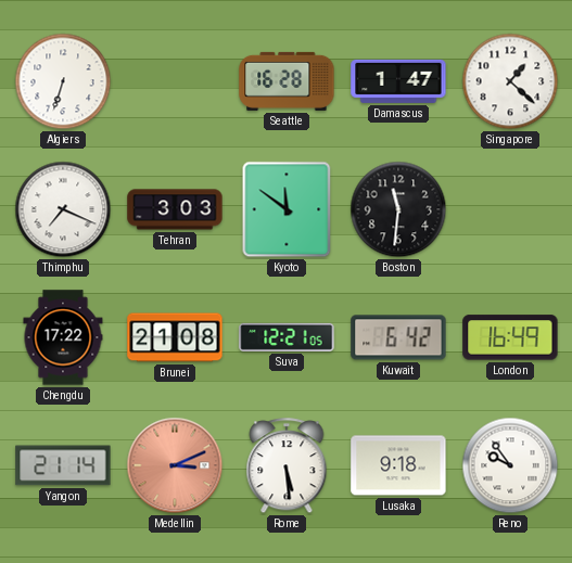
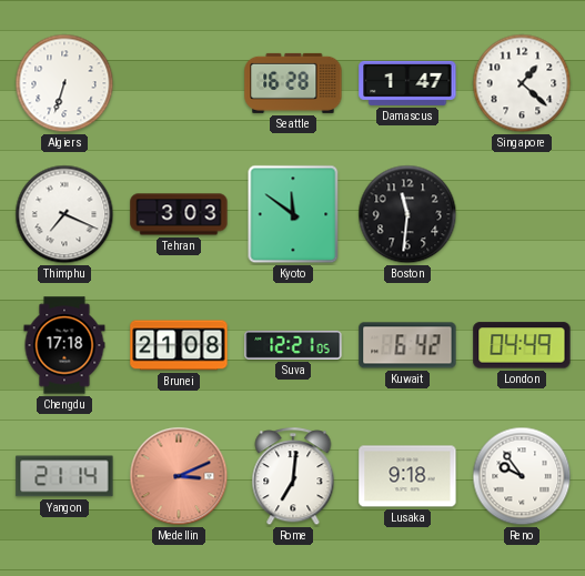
Chengdu: 17:22 -> 17:18 (64, 345)
London: 16:49 -> 04:49 (522, 345)
Rome: 5:29 -> 7:01 (293, 477)
